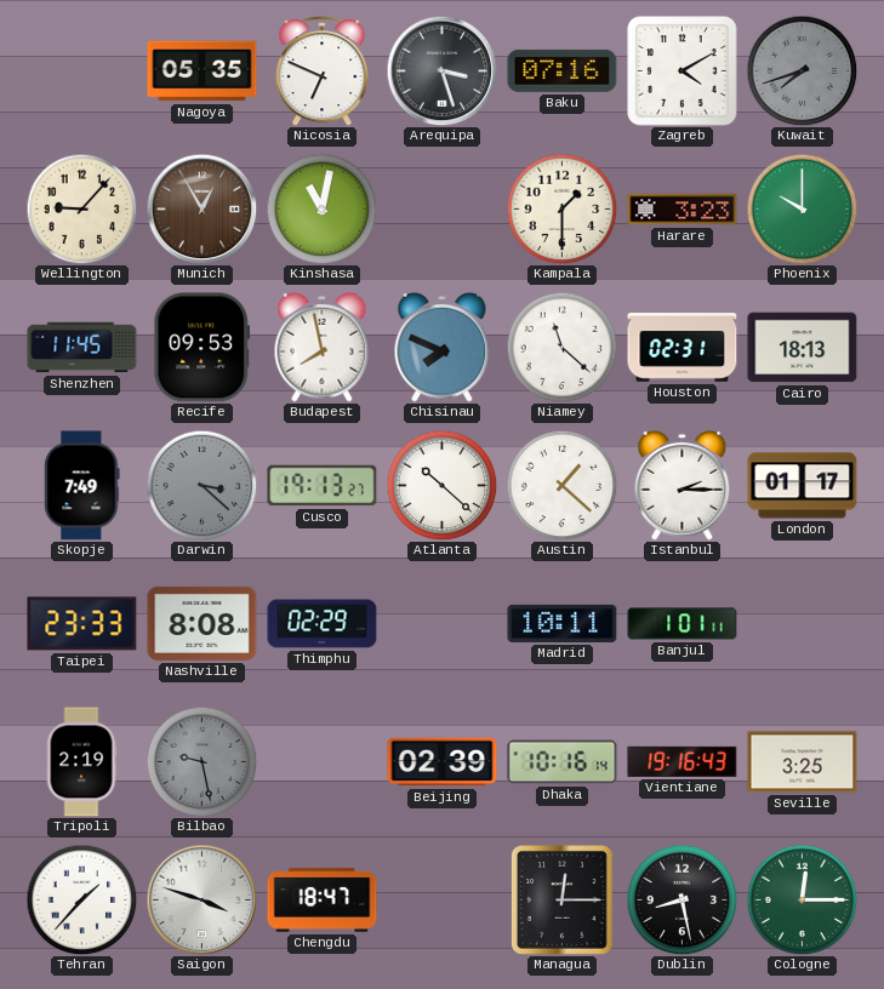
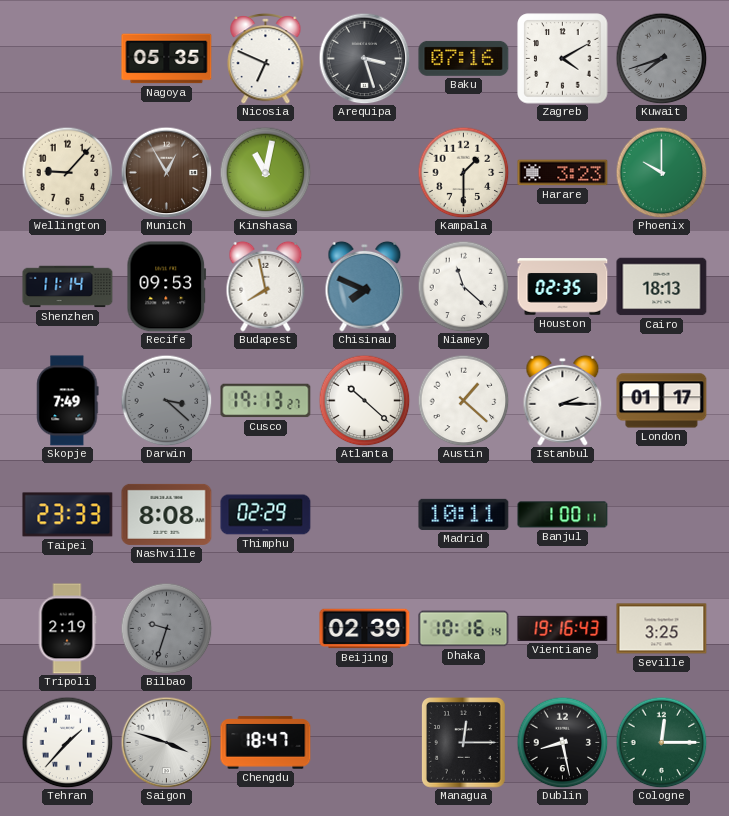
Shenzhen: 11:45 -> 11:14 (68, 287)
Houston: 02:31 -> 02:35 (563, 287)
Banjul: 1:01 -> 1:00 (563, 515)
Bilbao: 9:28 -> 9:33 (166, 628)
